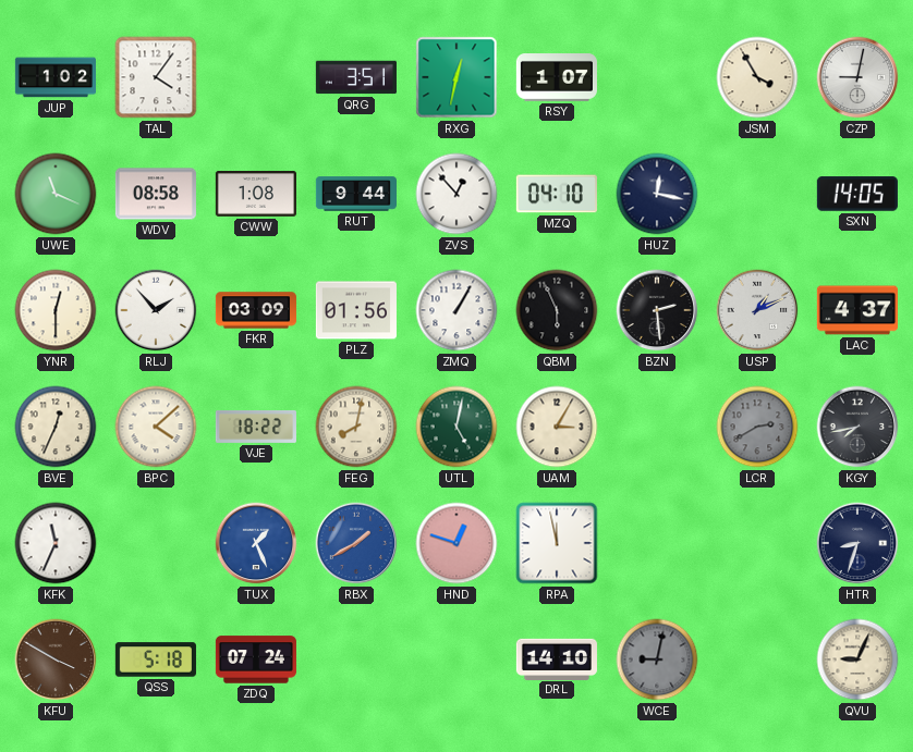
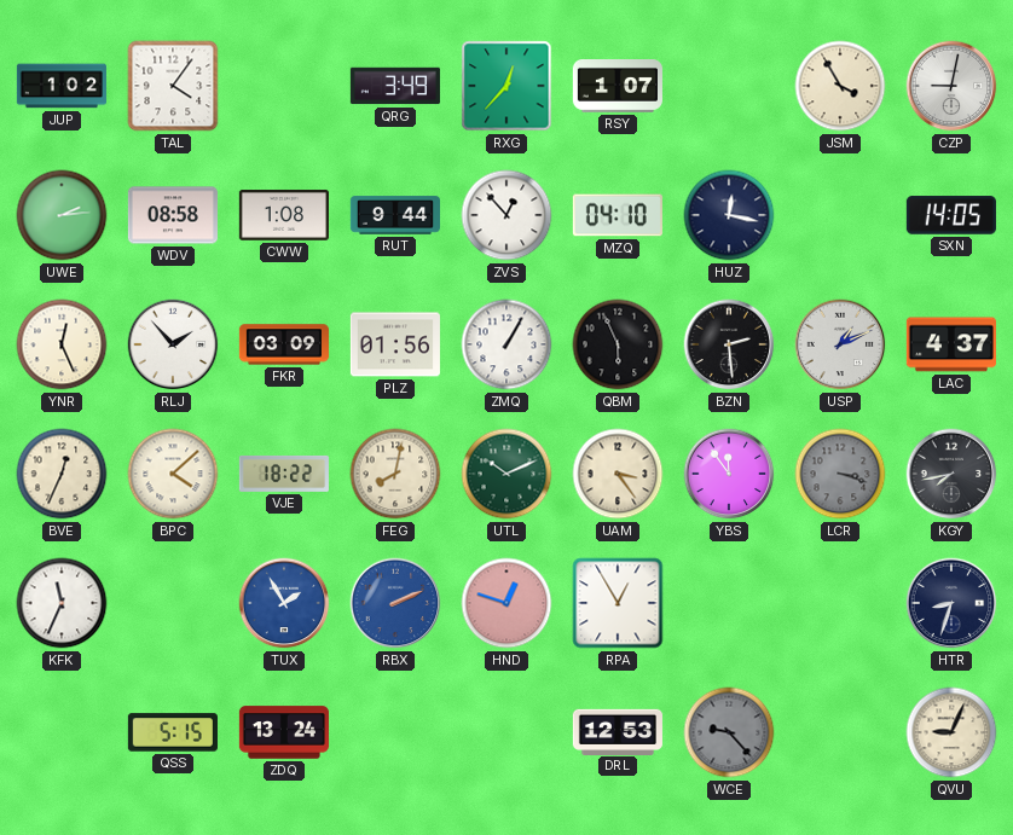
QRG: 3:51 -> 3:49 (395, 86)
RXG: 12:32 -> 12:37 (506, 86)
UWE: 11:19 -> 2:14 (62, 215)
YNR: 12:30 -> 12:26 (62, 344)
UTL: 5:02 -> 10:11 (506, 474)
UAM: 3:05 -> 3:24 (618, 474)
YBS: none -> 11:54 (729, 474)
LCR: 2:40 -> 3:18 (840, 474)
TUX: 1:26 -> 1:55 (284, 603)
RBX: 1:40 -> 2:11 (395, 603)
RPA: 11:58 -> 12:55 (618, 603)
KFU: 3:50 -> none (56, 659)
QSS: 5:18 -> 5:15 (173, 732)
ZDQ: 07:24 -> 13:24 (284, 732)
DRL: 14:10 -> 12:53 (618, 731)
WCE: 9:02 -> 9:23 (729, 732)
